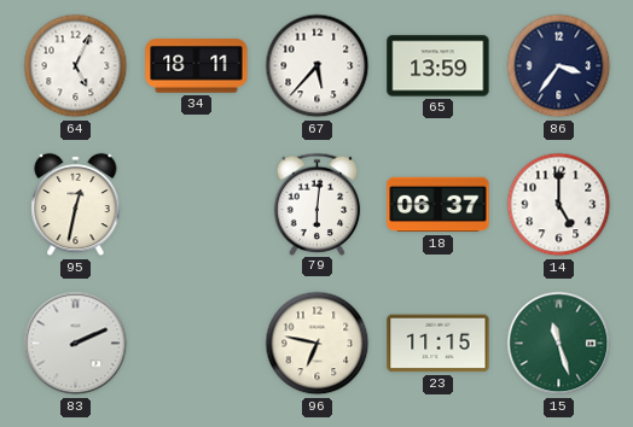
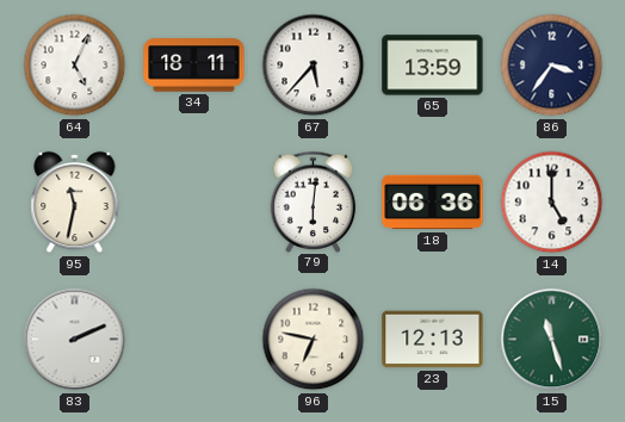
95: 12:32 -> 11:32 (75, 203)
18: 06:37 -> 06:36 (433, 203)
23: 11:15 -> 12:13 (433, 340)
